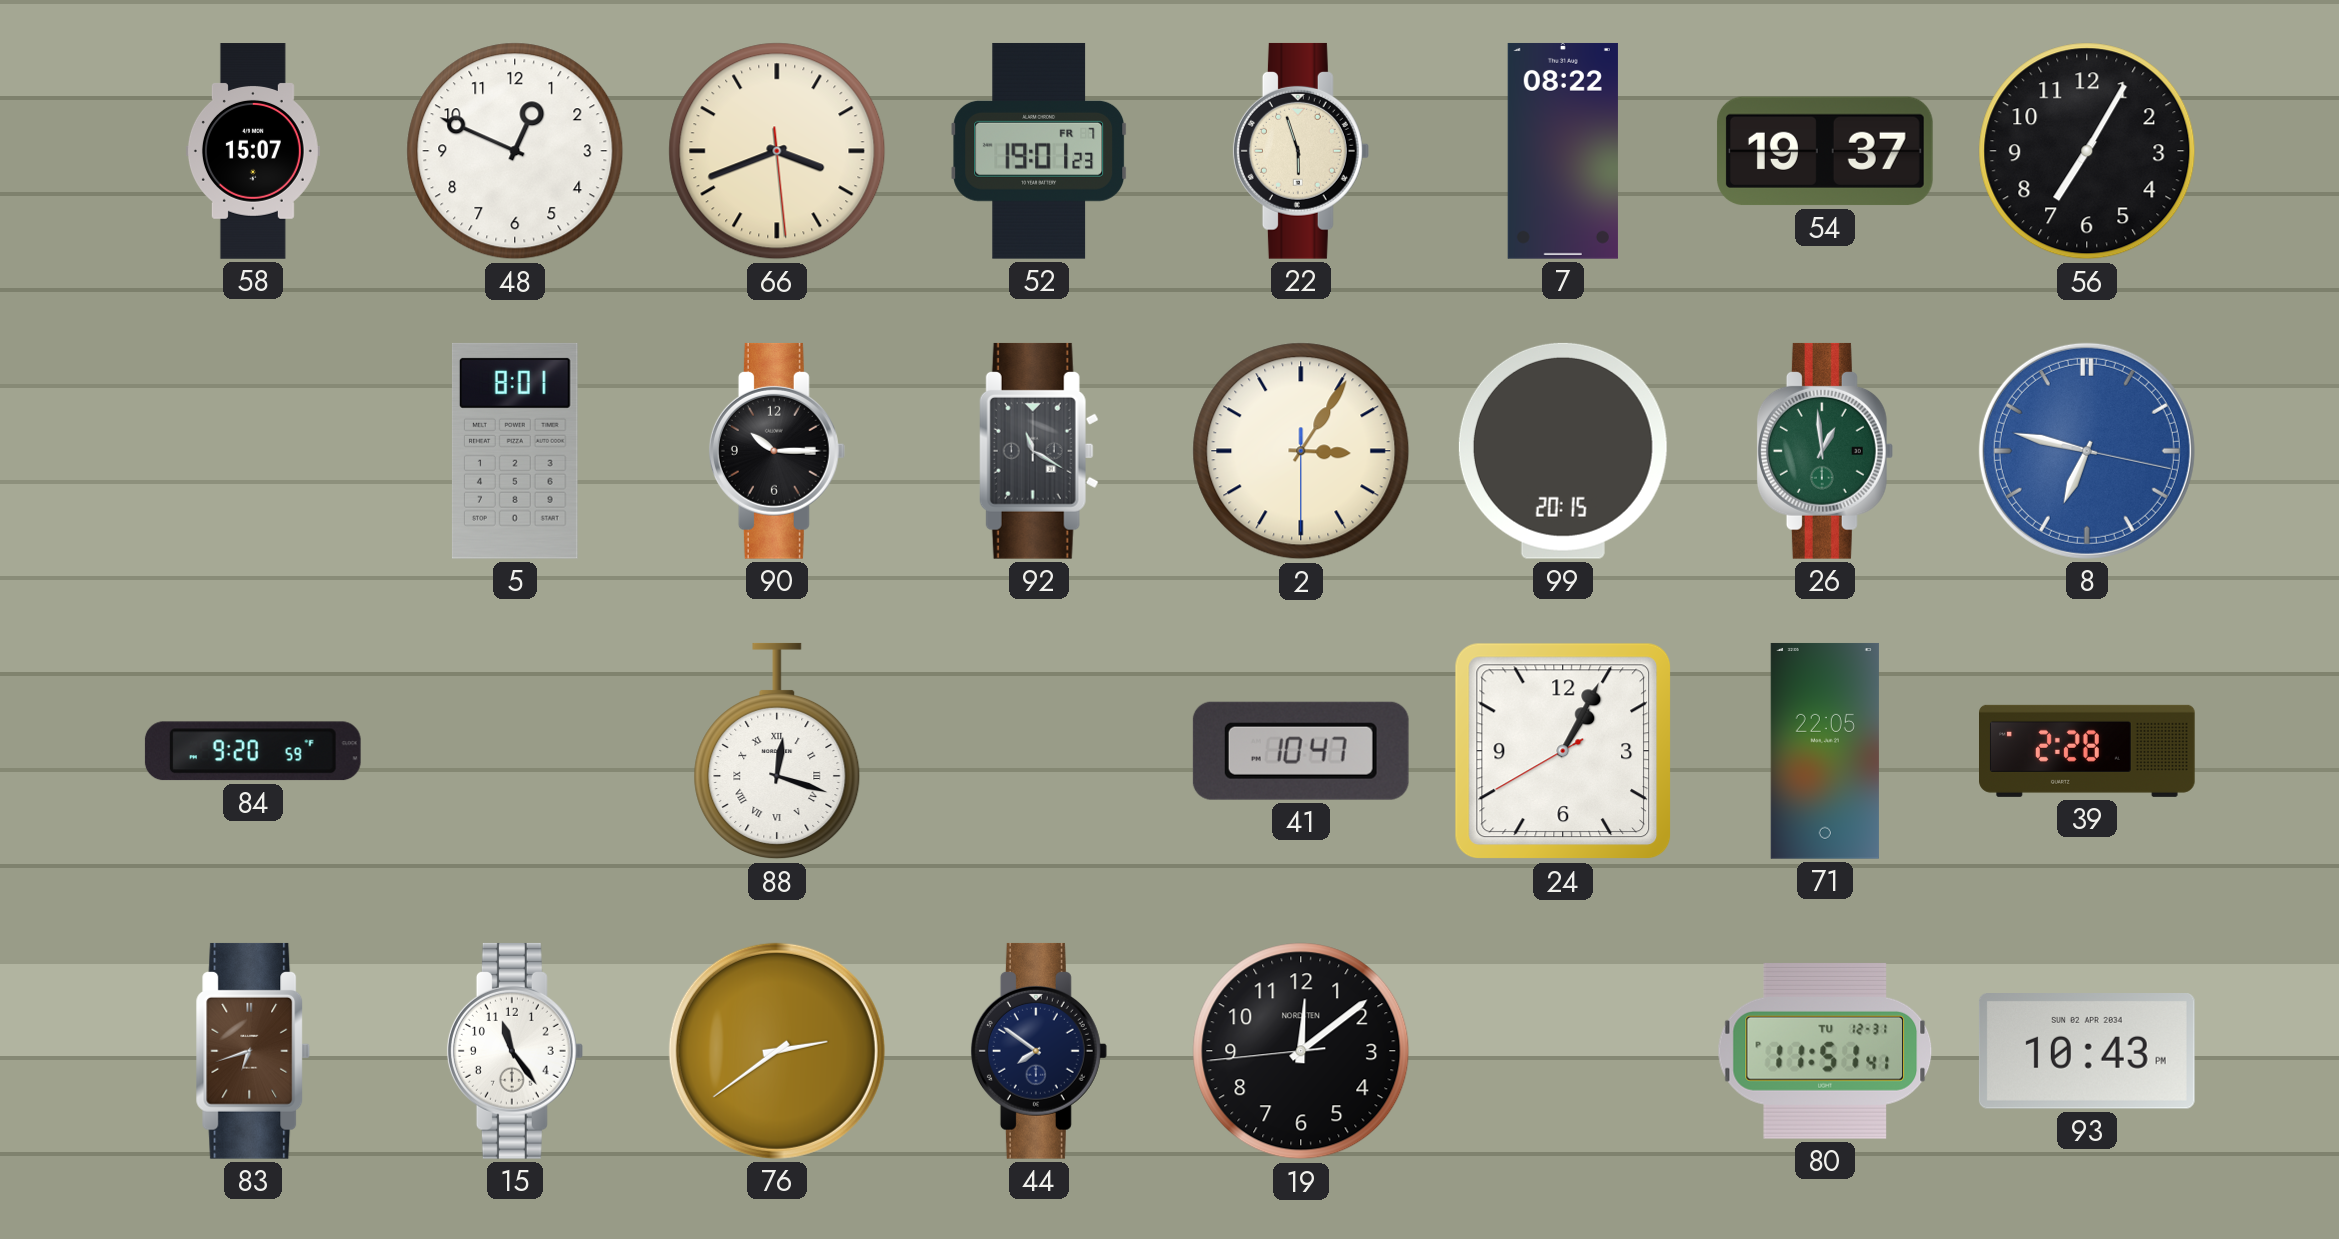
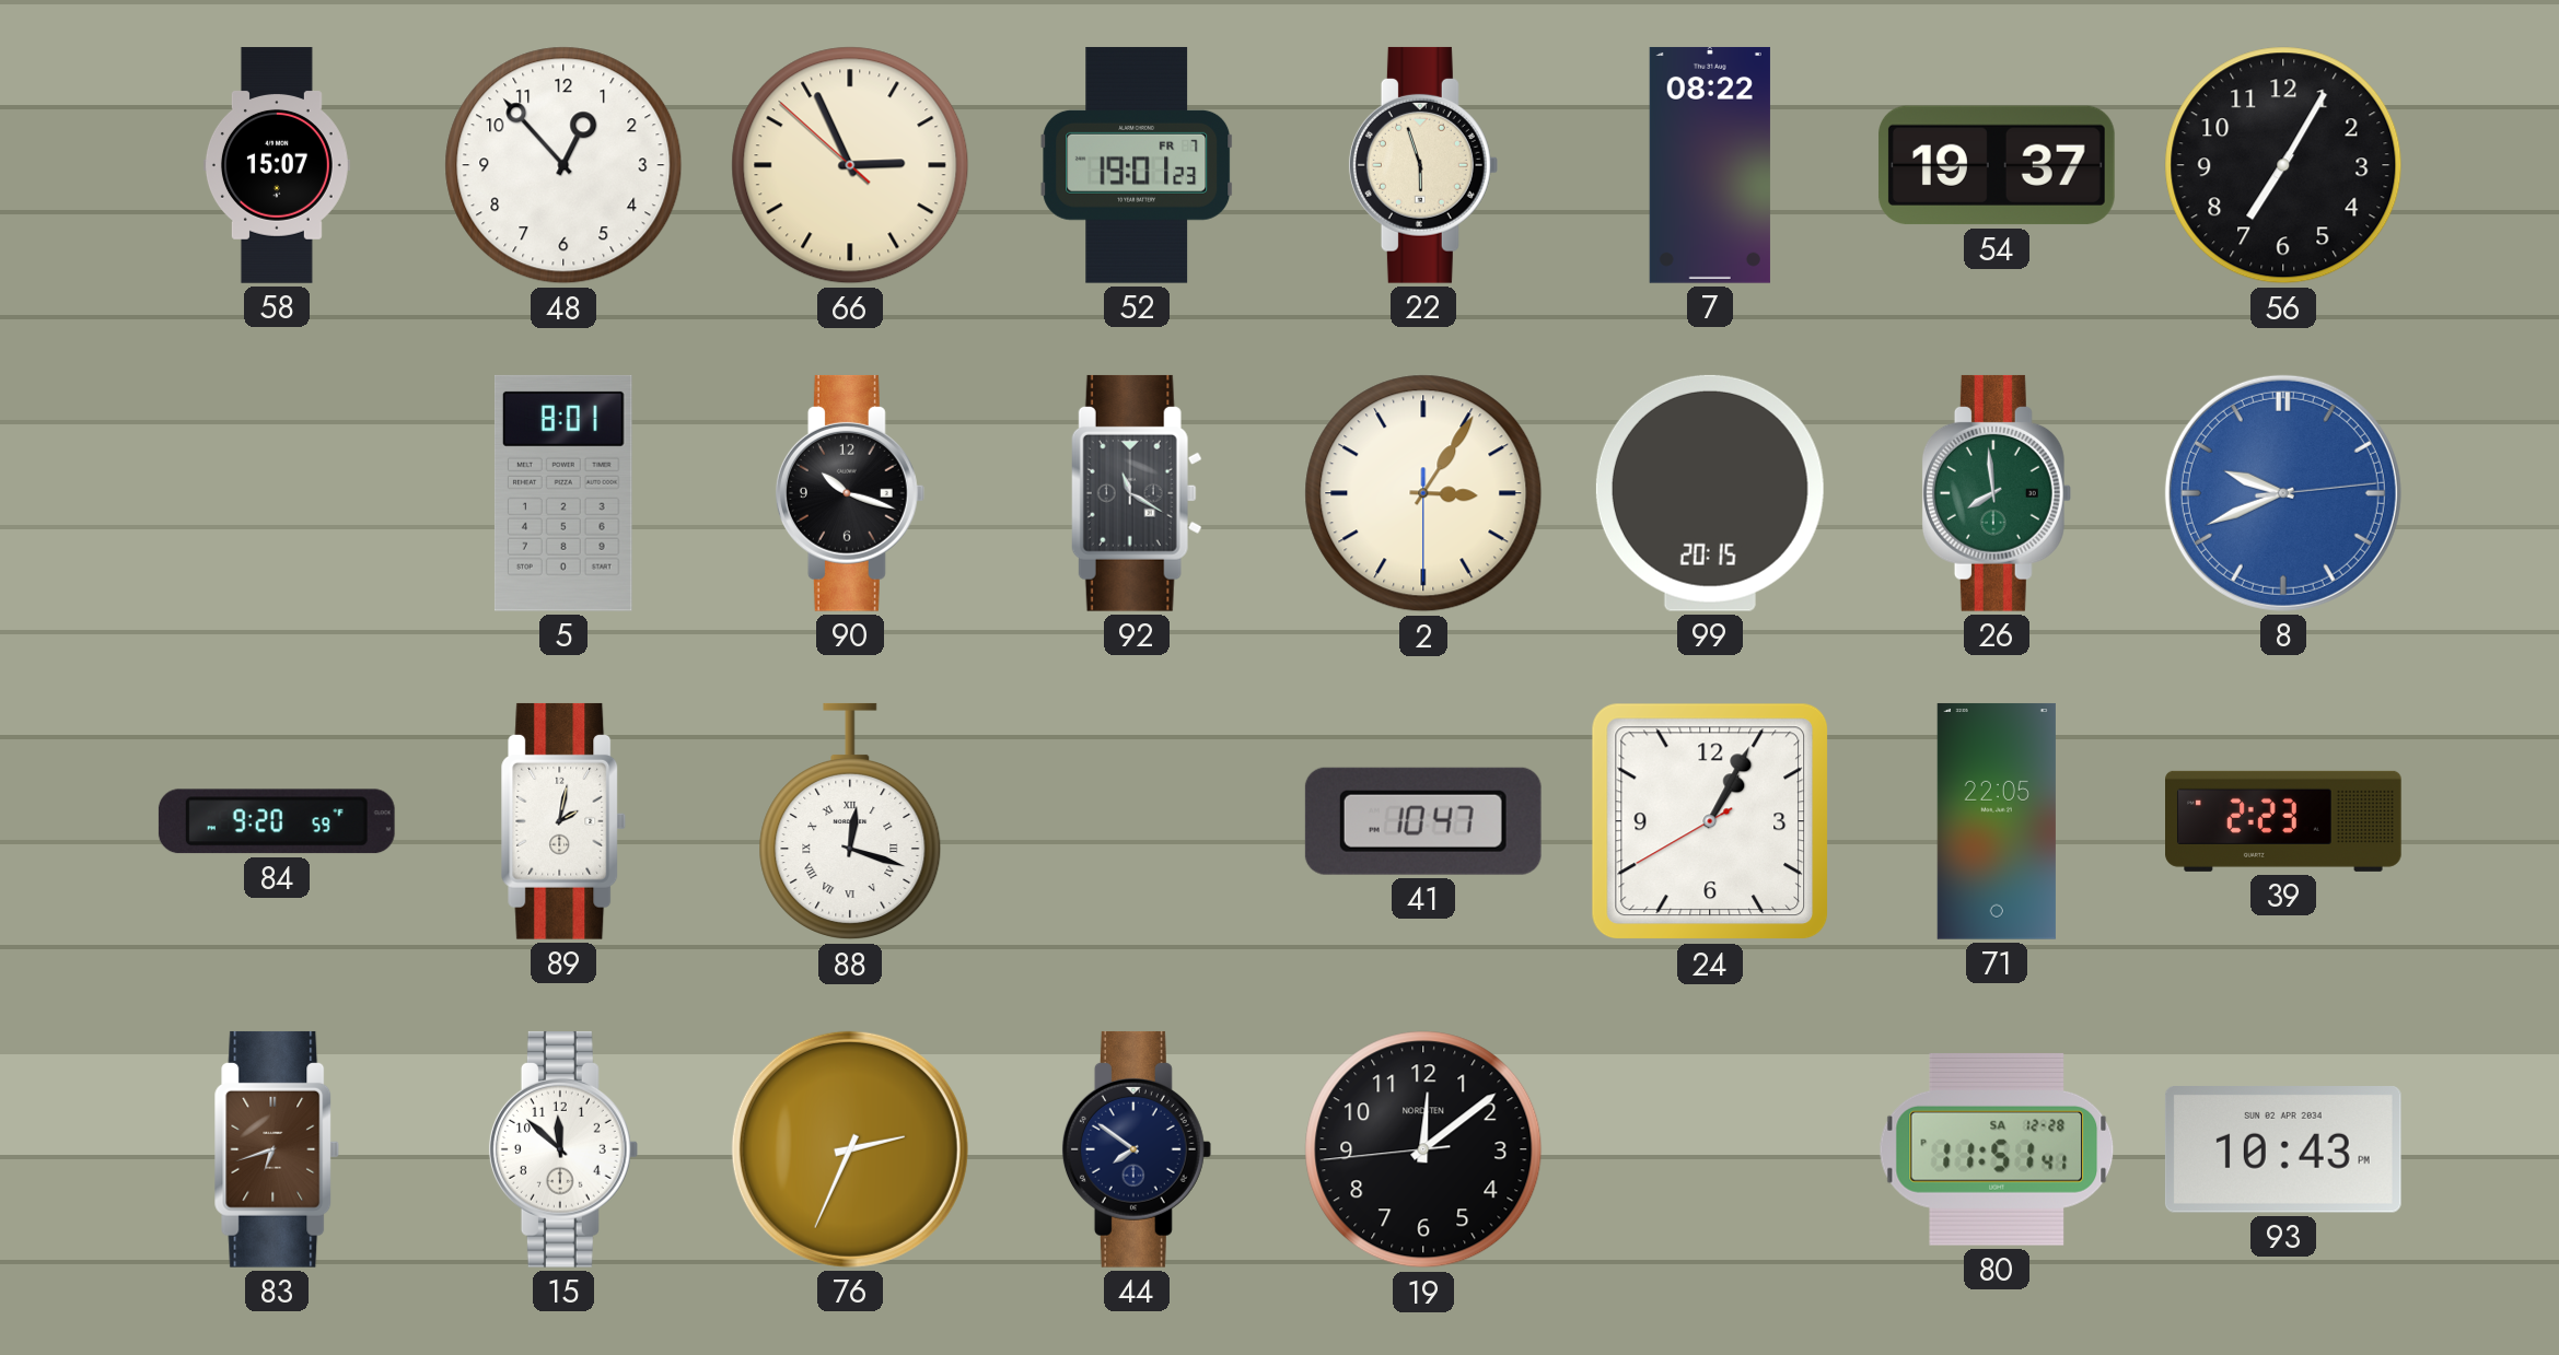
48: 12:49 -> 12:53 (563, 165)
66: 3:41 -> 2:55 (850, 165)
90: 10:15 -> 10:18 (850, 493)
26: 12:59 -> 7:59 (1997, 493)
8: 6:47 -> 9:41 (2283, 493)
89: none -> 2:02 (563, 821)
39: 2:28 -> 2:23 (2284, 821)
15: 11:24 -> 11:52 (563, 1149)
76: 2:39 -> 2:34 (850, 1149)
80 date: TU 12-31 -> SA 12-28 (1997, 1149)
